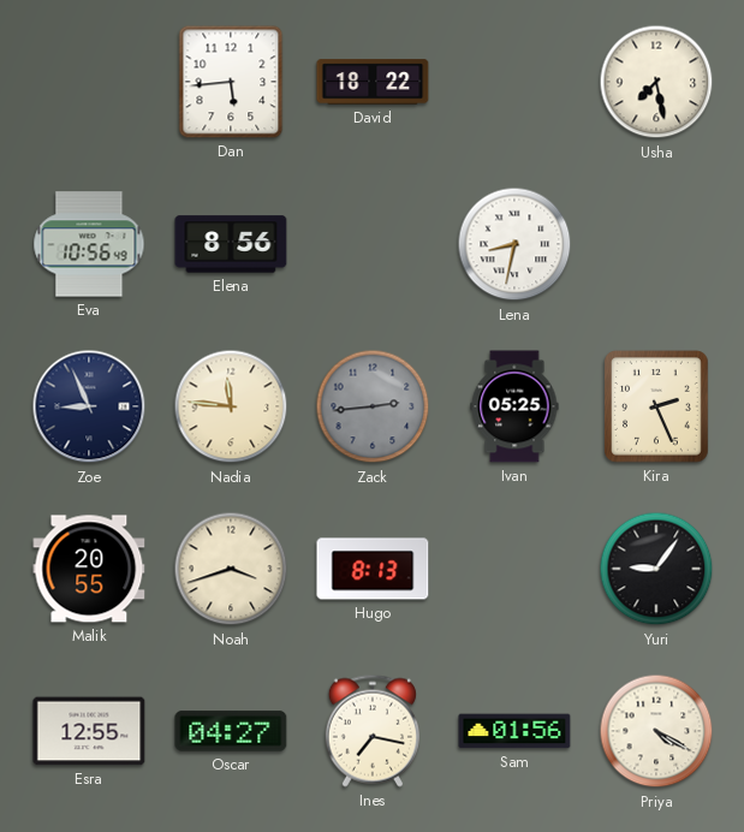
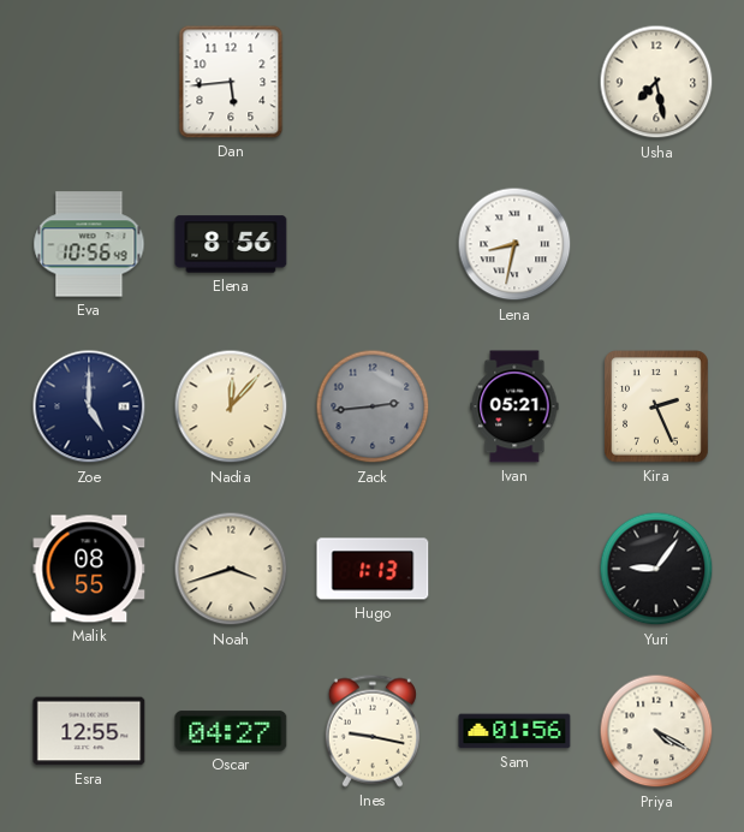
David: 18:22 -> none (373, 82)
Zoe: 8:56 -> 5:00 (89, 406)
Nadia: 11:46 -> 12:07 (231, 406)
Ivan: 05:25 -> 05:21 (514, 406)
Malik: 20:55 -> 08:55 (89, 569)
Hugo: 8:13 -> 1:13 (373, 569)
Ines: 7:17 -> 9:17 (373, 731)
